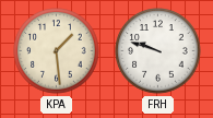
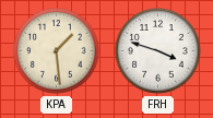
FRH: 9:48 -> 3:48 (158, 51)
